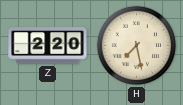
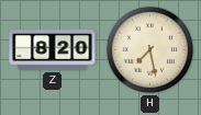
Z: 2:20 -> 8:20 (53, 50)
